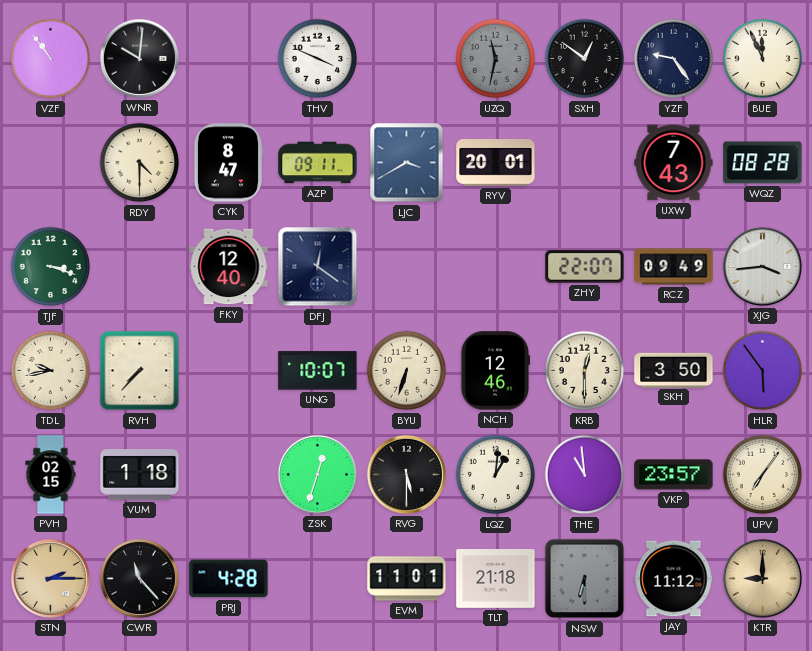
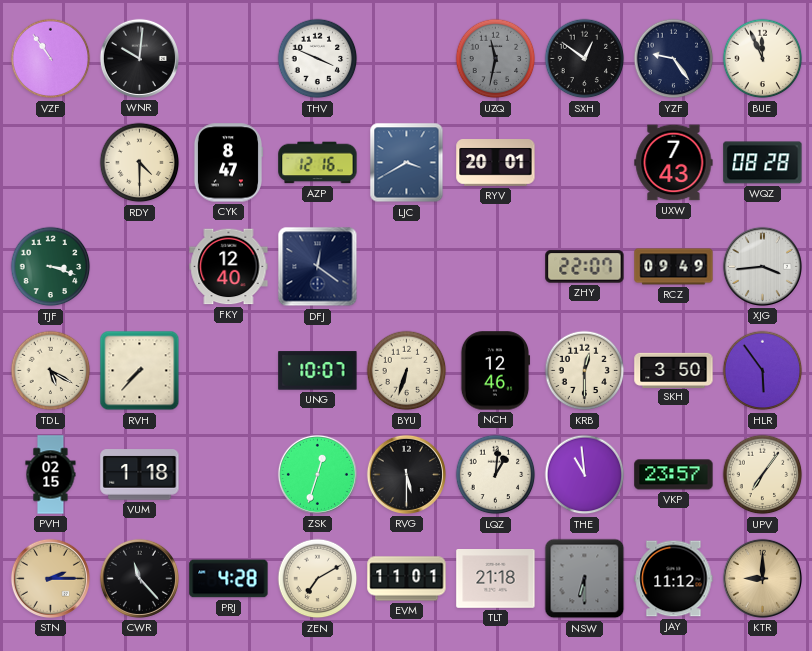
AZP: 09:11 -> 12:16 (318, 163)
TDL: 9:43 -> 5:20 (51, 371)
ZEN: none -> 7:10 (318, 579)
